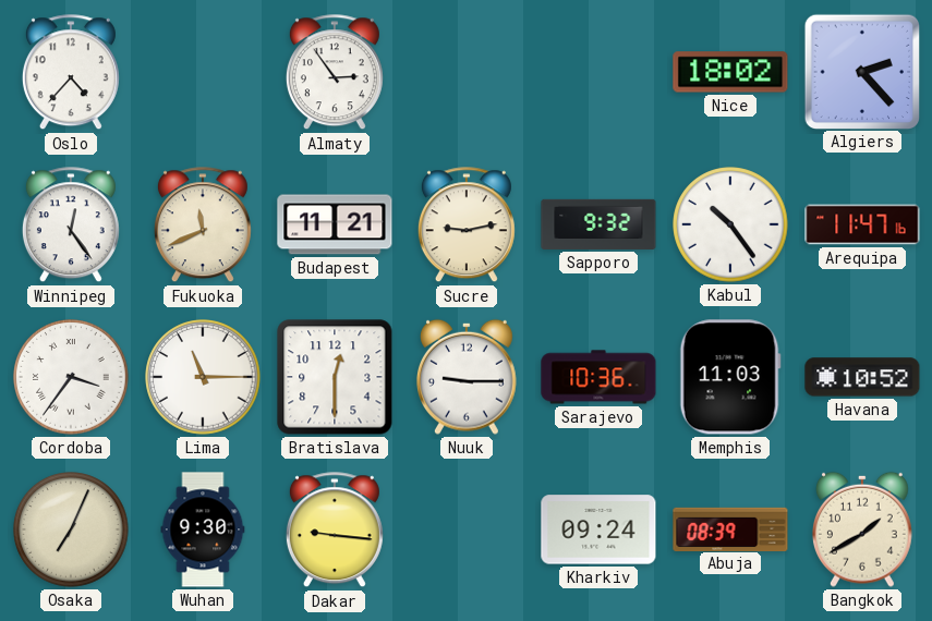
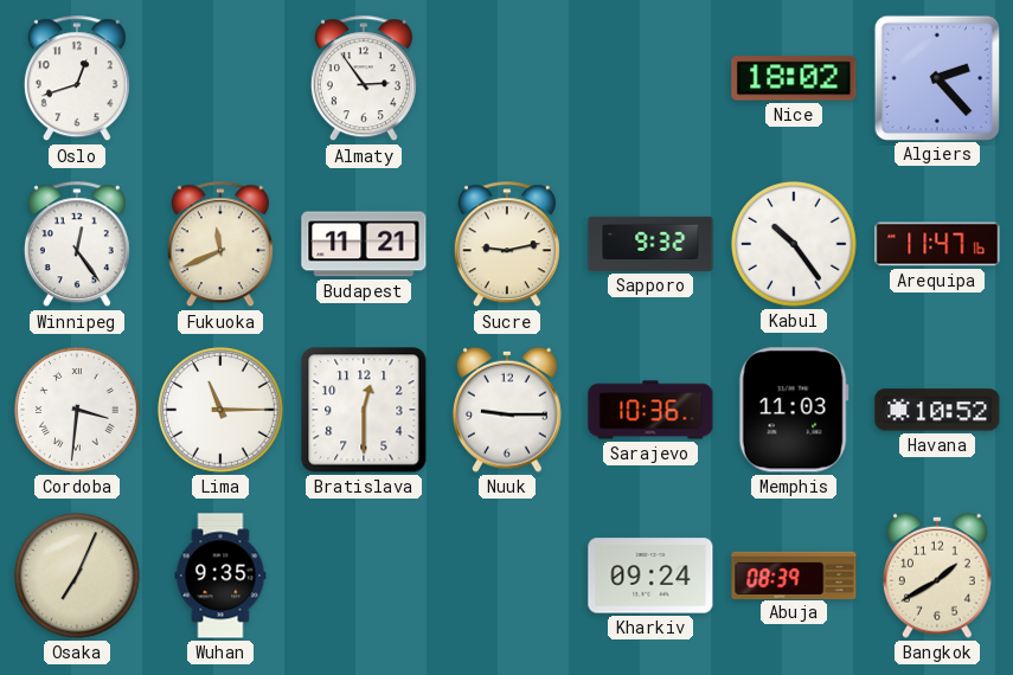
Oslo: 4:37 -> 12:42 (77, 79)
Cordoba: 3:36 -> 3:31 (77, 410)
Wuhan: 9:30 -> 9:35 (220, 576)
Dakar: 9:16 -> none (335, 531)
